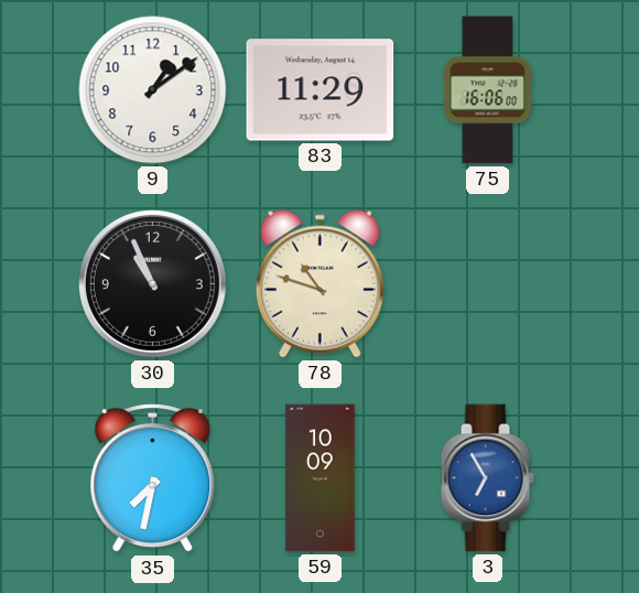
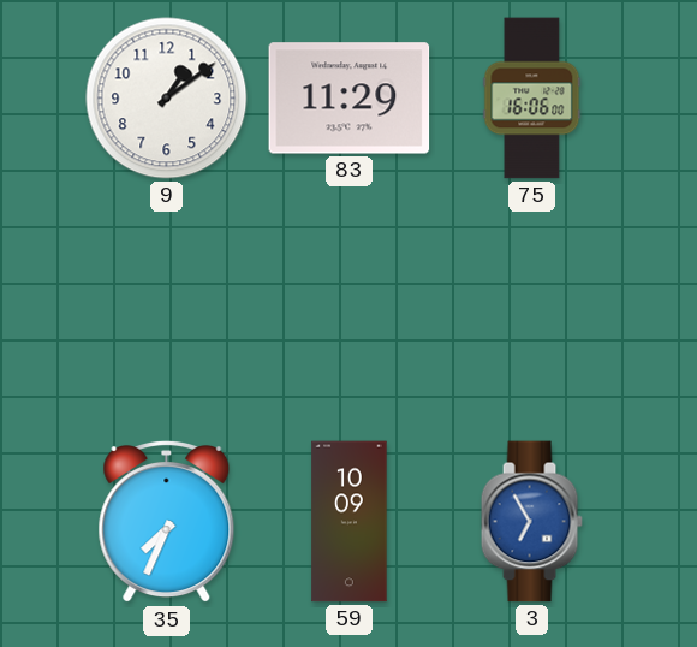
30: 10:56 -> none (152, 283)
78: 10:48 -> none (319, 283)
35: 7:32 -> 7:34 (167, 523)
